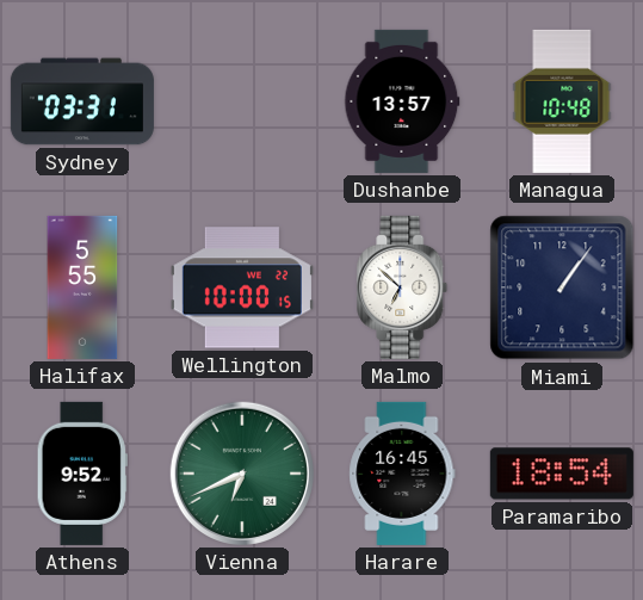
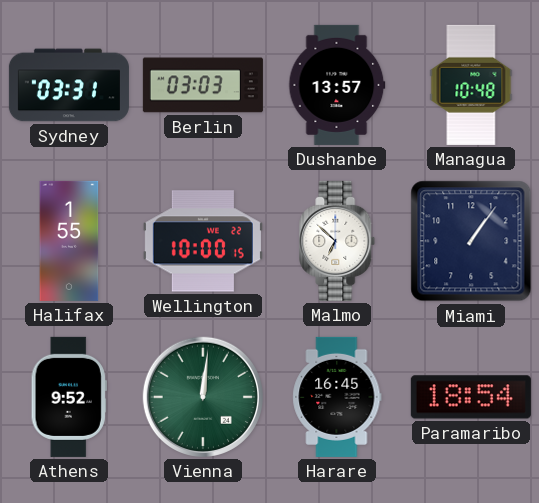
Berlin: none -> 03:03 (203, 85)
Halifax: 5:55 -> 1:55 (69, 241)
Vienna: 6:41 -> 12:01 (203, 397)
